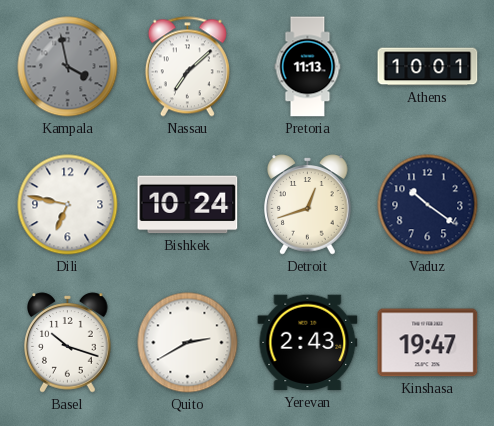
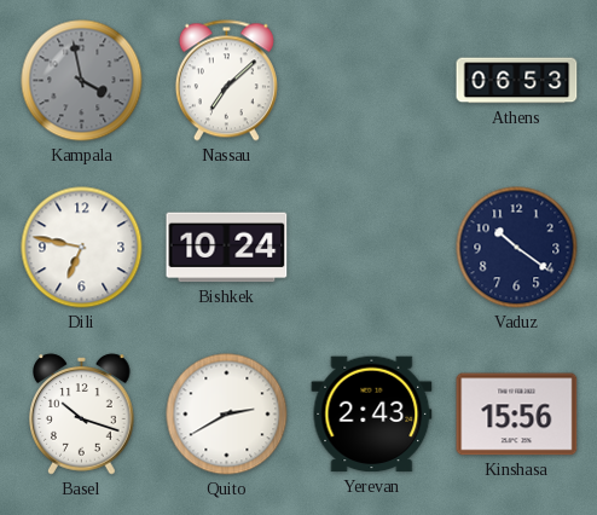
Pretoria: 11:13 -> none (308, 67)
Athens: 10:01 -> 06:53 (517, 81)
Detroit: 12:42 -> none (308, 205)
Kinshasa: 19:47 -> 15:56 (517, 415)
